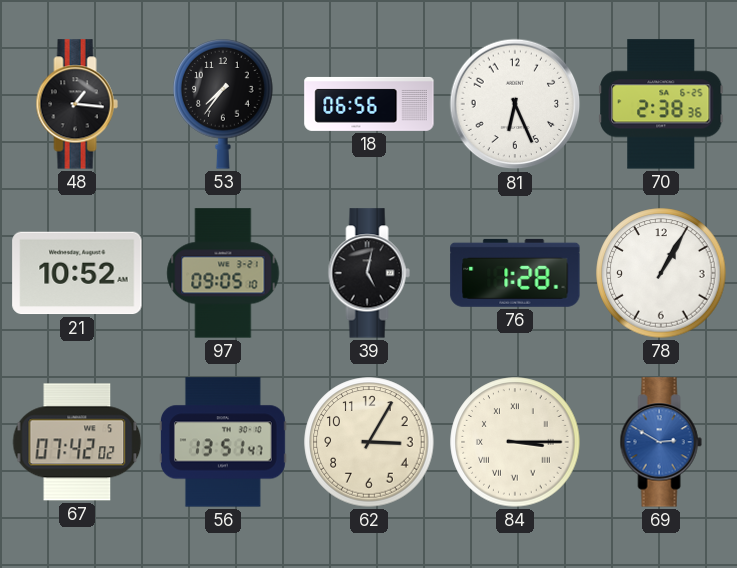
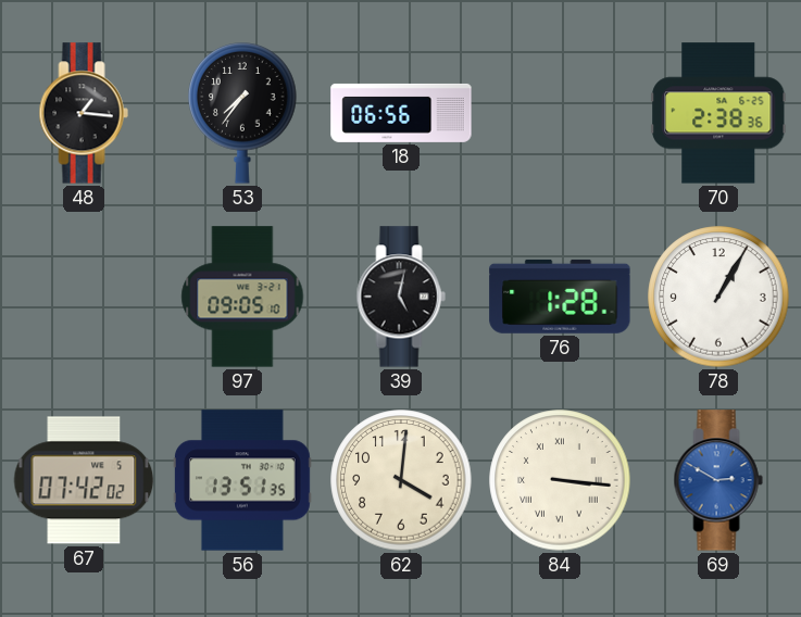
81: 6:26 -> none (515, 104)
21: 10:52 -> none (77, 273)
56: 13:51:47 -> 13:51:35 (242, 480)
62: 3:05 -> 4:01 (401, 480)
84: 3:15 -> 3:16 (560, 480)
